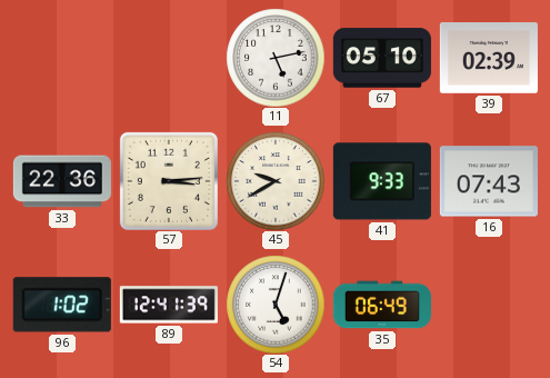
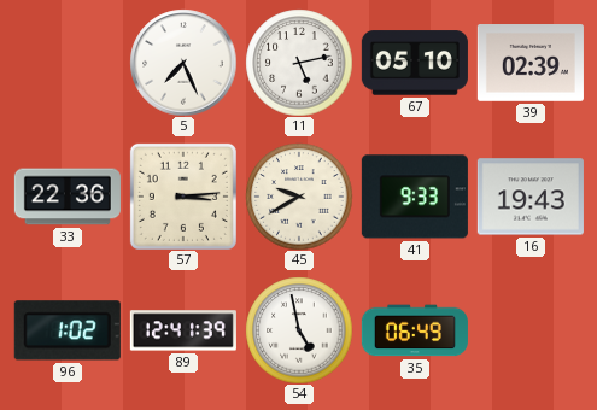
5: none -> 7:26 (183, 63)
16: 07:43 -> 19:43 (531, 197)
54: 5:03 -> 4:58 (299, 330)
